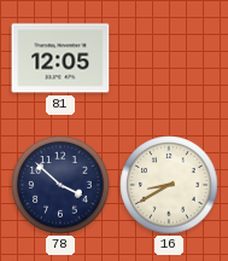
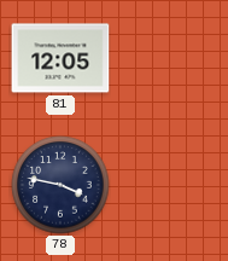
78: 3:52 -> 3:47 (60, 185)
16: 8:40 -> none (169, 185)
